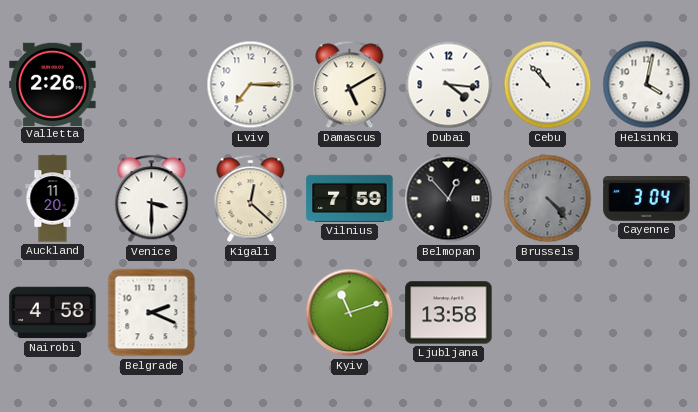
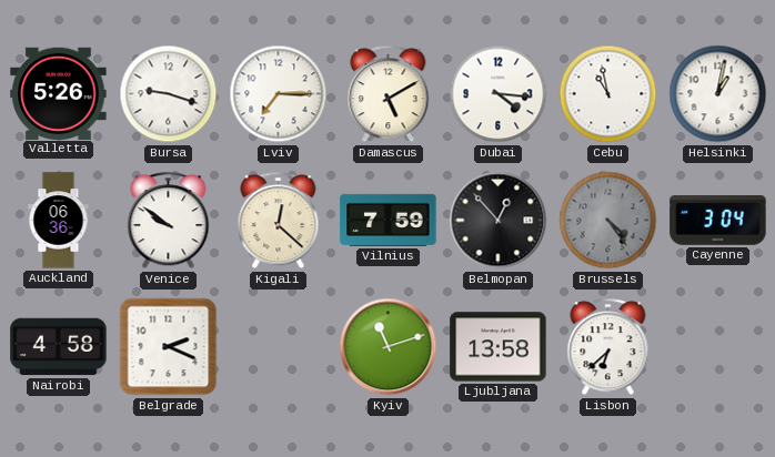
Valletta: 2:26 -> 5:26 (59, 93)
Bursa: none -> 9:18 (169, 94)
Cebu: 10:53 -> 10:58 (608, 94)
Helsinki: 4:02 -> 1:02 (718, 94)
Auckland: 11:20 -> 06:36 (59, 221)
Venice: 3:30 -> 9:51 (169, 221)
Brussels: 4:23 -> 4:24 (608, 221)
Lisbon: none -> 6:38 (608, 347)
